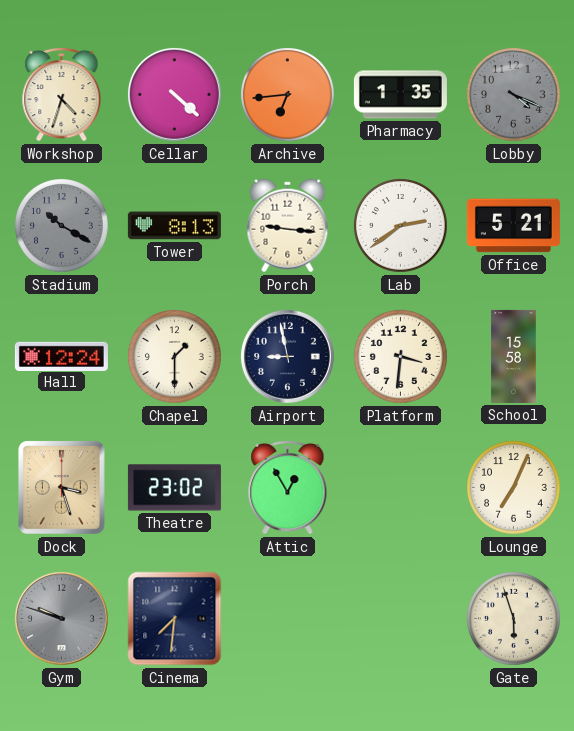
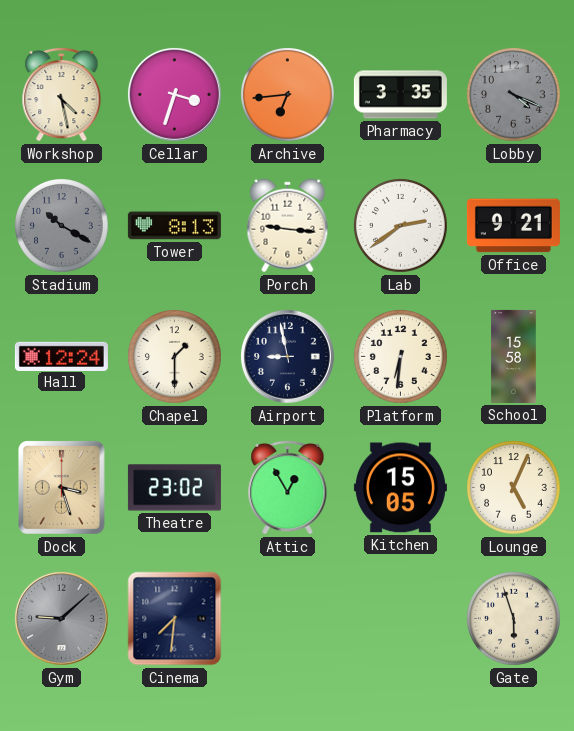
Workshop: 4:33 -> 4:28 (62, 94)
Cellar: 4:22 -> 3:33 (174, 94)
Pharmacy: 1:35 -> 3:35 (400, 95)
Office: 5:21 -> 9:21 (513, 226)
Platform: 3:31 -> 6:31 (401, 357)
Kitchen: none -> 15:05 (400, 488)
Lounge: 7:04 -> 5:04 (514, 488)
Gym: 9:48 -> 9:08 (61, 618)
